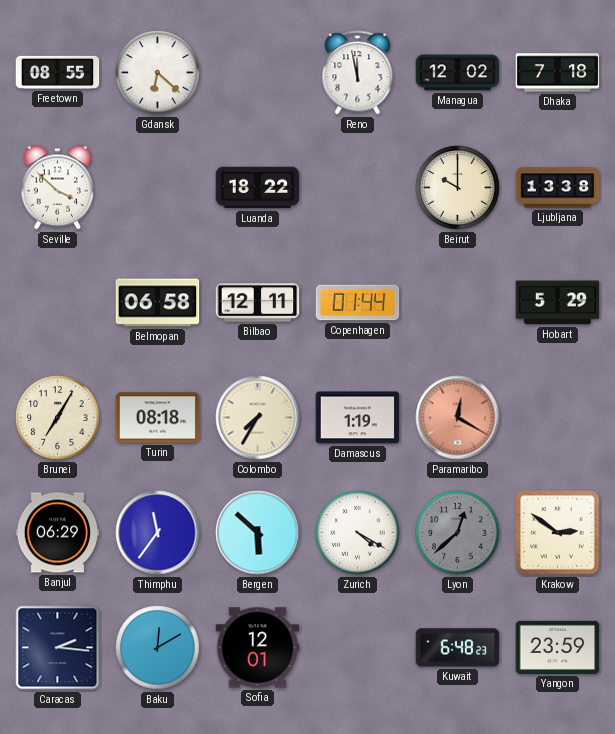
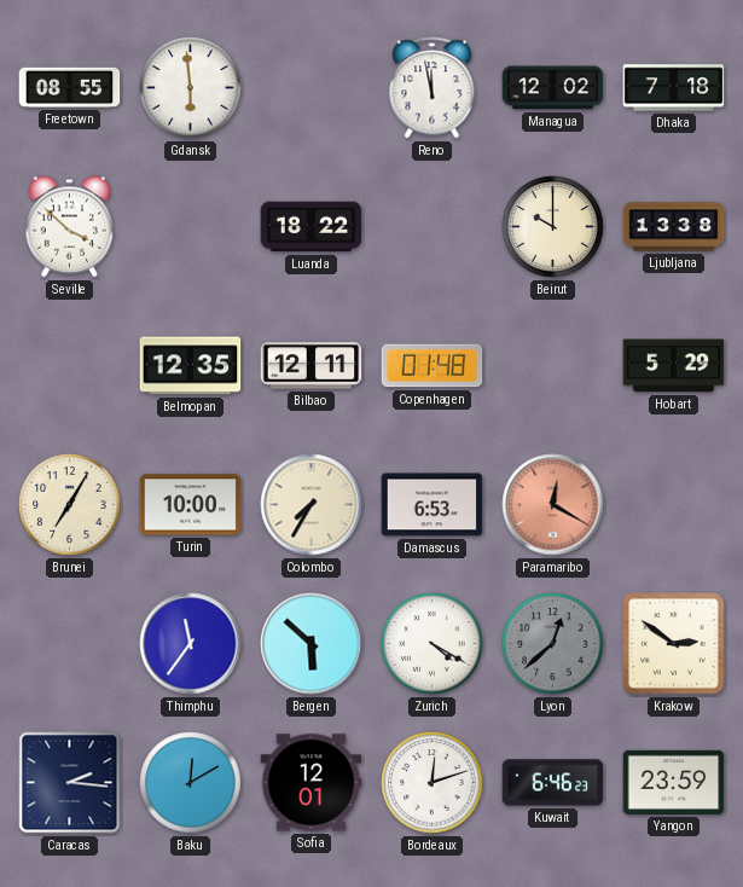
Gdansk: 6:22 -> 5:59 (191, 88)
Belmopan: 06:58 -> 12:35 (191, 366)
Copenhagen: 01:44 -> 01:48 (433, 366)
Turin: 08:18 -> 10:00 (191, 505)
Damascus: 1:19 -> 6:53 (433, 505)
Banjul: 06:29 -> none (58, 533)
Bordeaux: none -> 12:12 (433, 783)
Kuwait: 6:48 -> 6:46 (553, 783)
